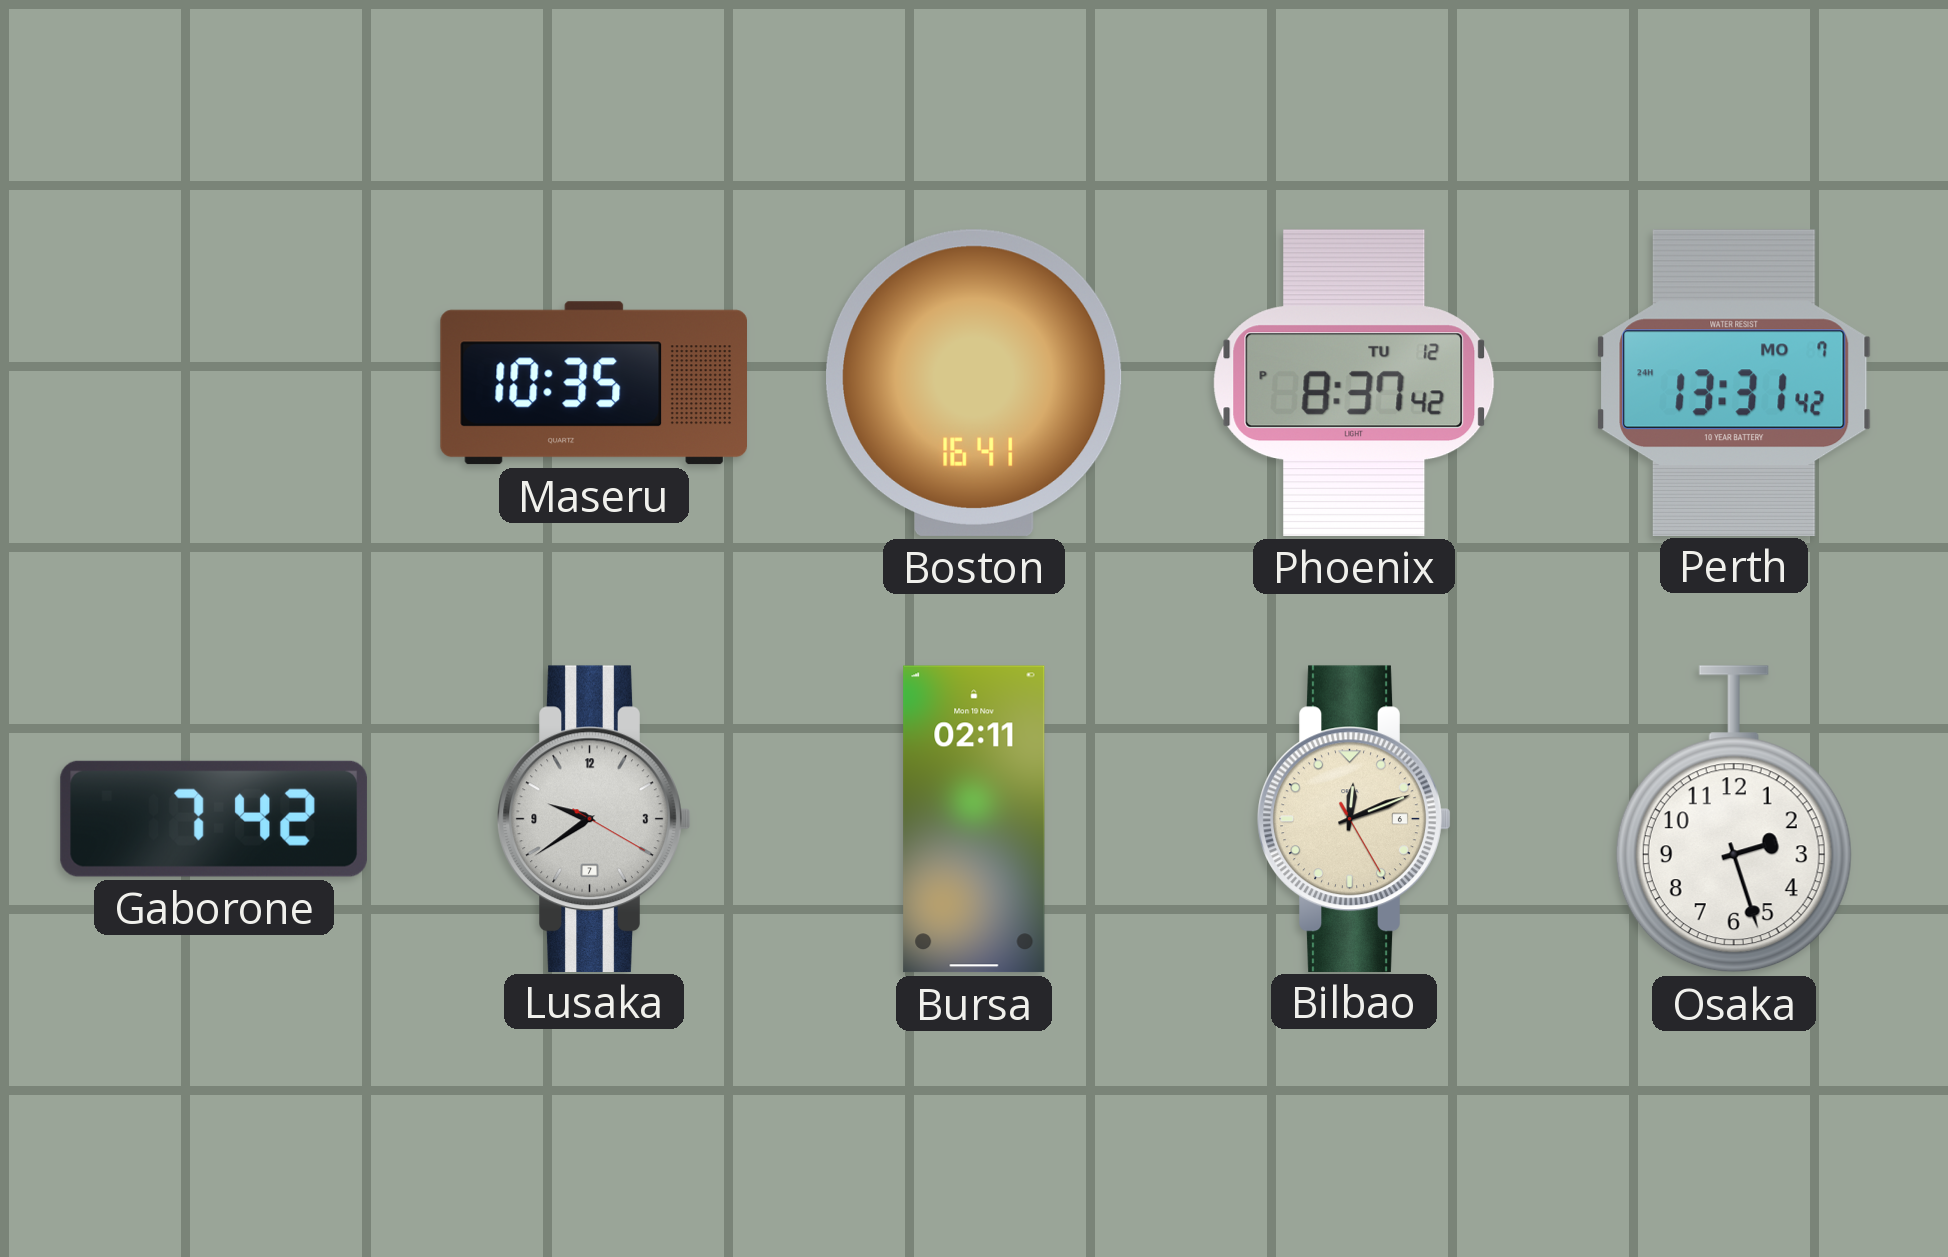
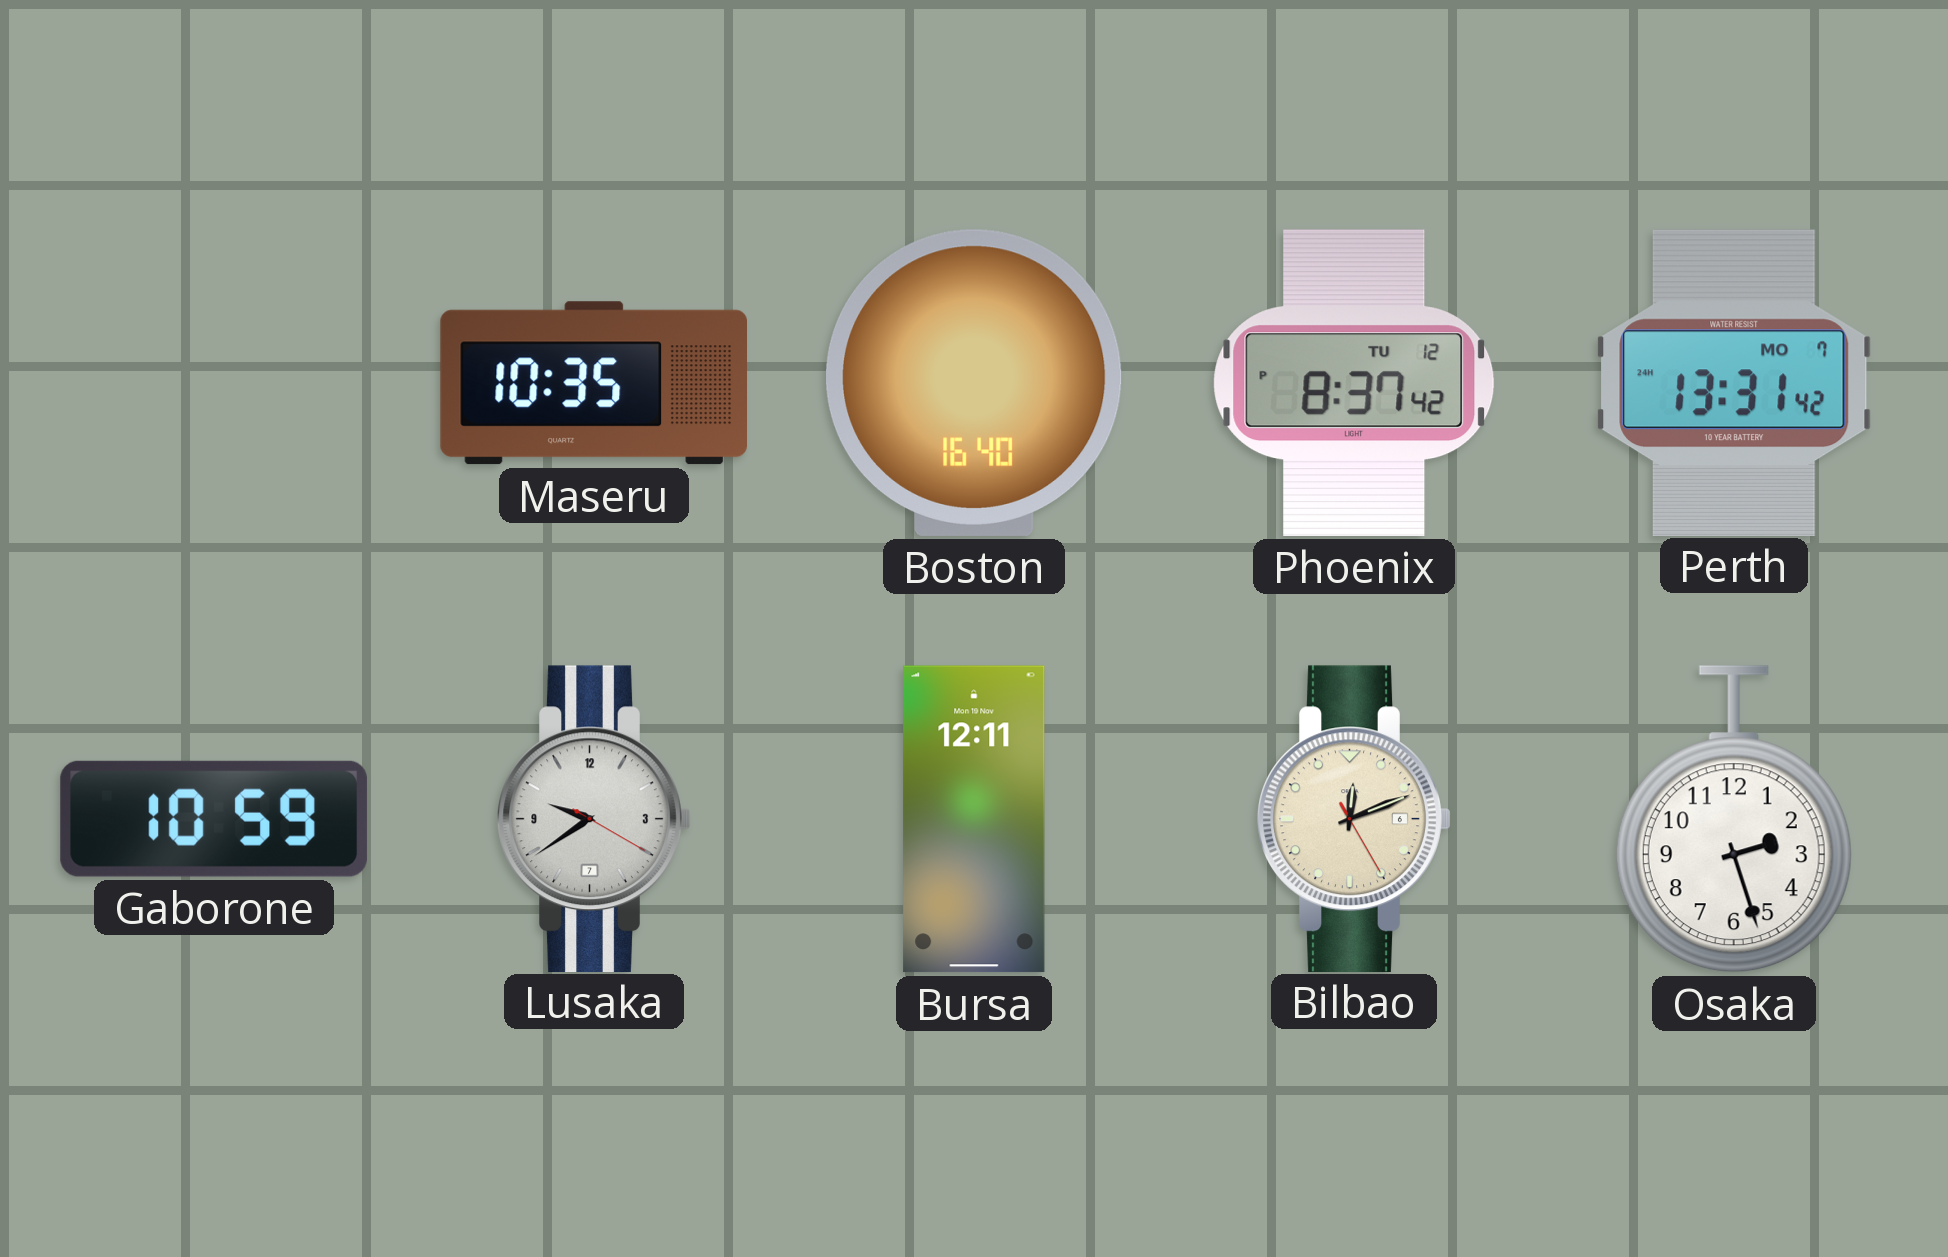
Boston: 16:41 -> 16:40 (974, 383)
Gaborone: 7:42 -> 10:59 (214, 819)
Bursa: 02:11 -> 12:11 (974, 819)
